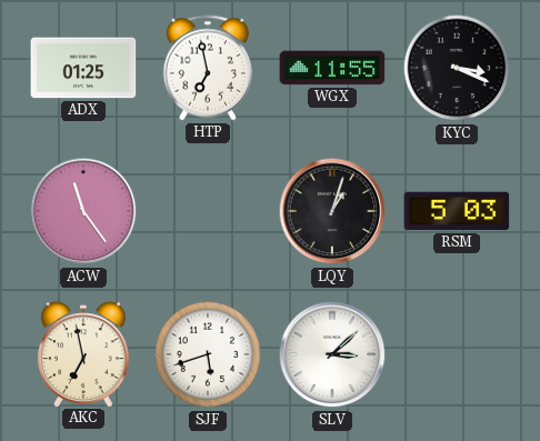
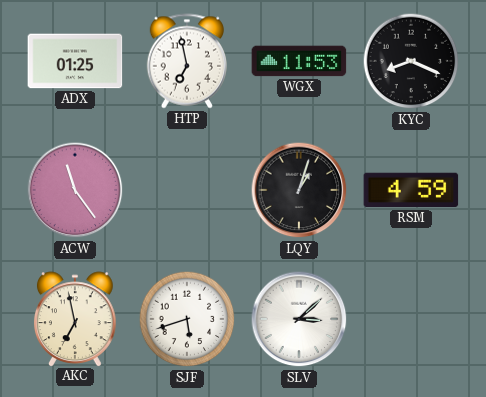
WGX: 11:55 -> 11:53 (299, 61)
KYC: 3:19 -> 8:19 (411, 61)
RSM: 5:03 -> 4:59 (411, 190)
